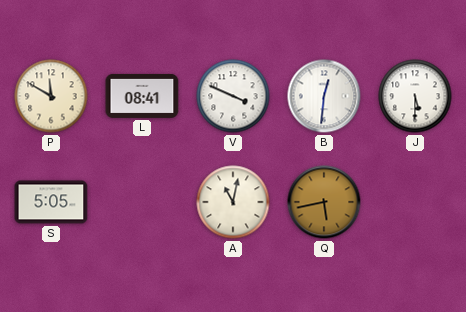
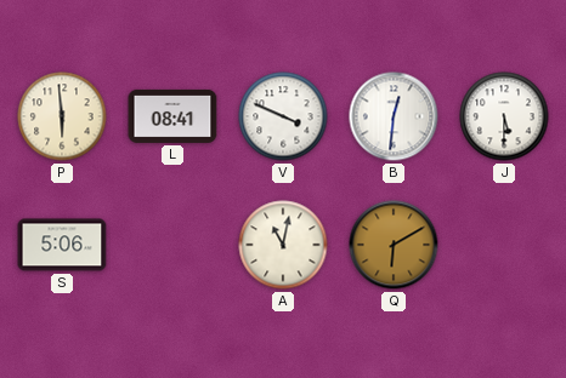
P: 11:50 -> 5:59 (62, 116)
S: 5:05 -> 5:06 (62, 245)
Q: 5:43 -> 6:10 (394, 245)
